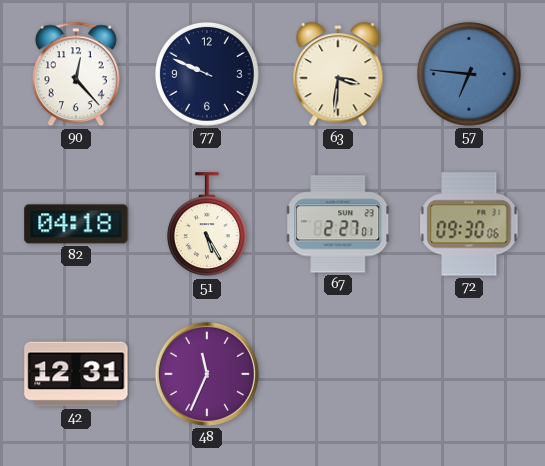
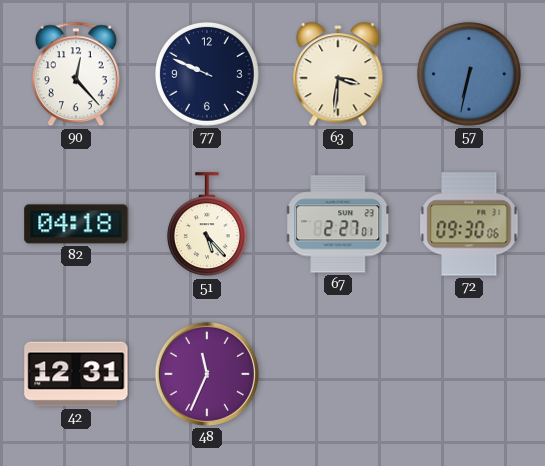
57: 6:46 -> 6:32 (469, 74)
51: 5:25 -> 5:23 (207, 225)
